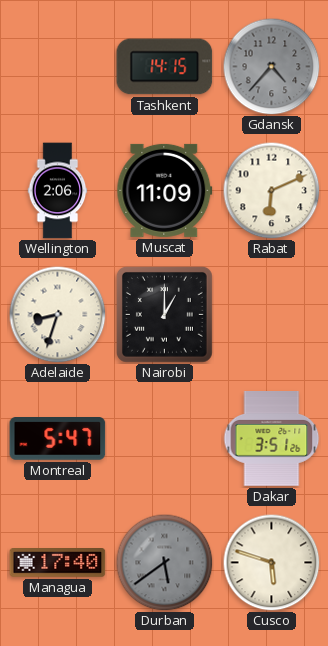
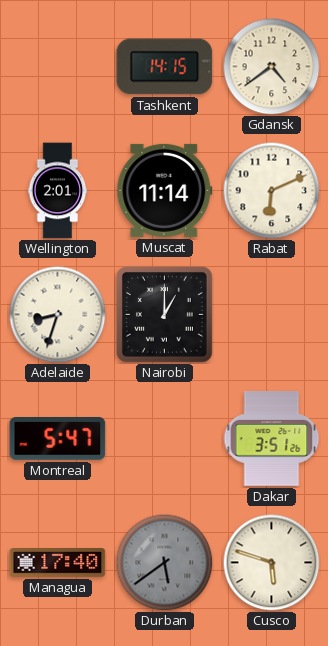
Gdansk: 4:37 -> 4:39 (271, 66)
Gdansk dial: grey -> cream (271, 66)
Wellington: 2:06 -> 2:01 (58, 191)
Muscat: 11:09 -> 11:14 (165, 190)
